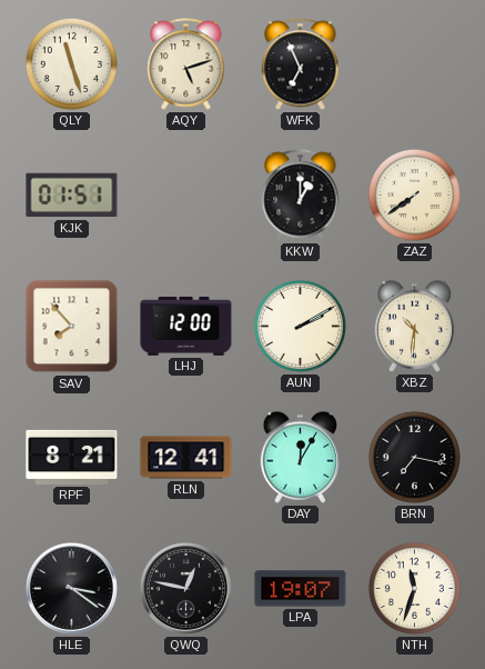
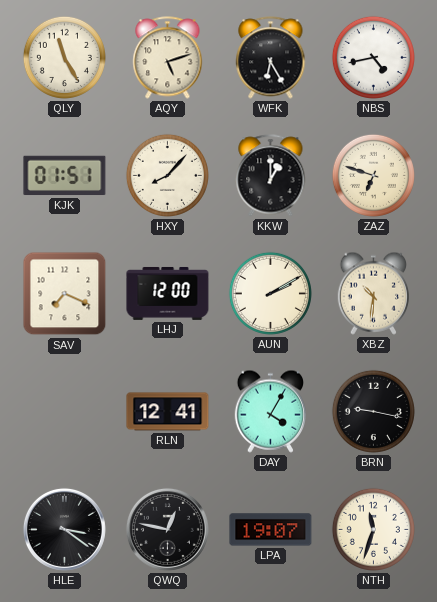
QLY: 11:27 -> 11:25 (64, 57)
WFK: 6:56 -> 6:25 (271, 58)
NBS: none -> 4:43 (373, 57)
HXY: none -> 8:07 (167, 175)
ZAZ: 7:39 -> 6:48 (373, 175)
SAV: 7:53 -> 7:19 (65, 294)
RPF: 8:21 -> none (72, 457)
DAY: 12:05 -> 4:05 (271, 411)
BRN: 7:17 -> 9:17 (373, 411)
